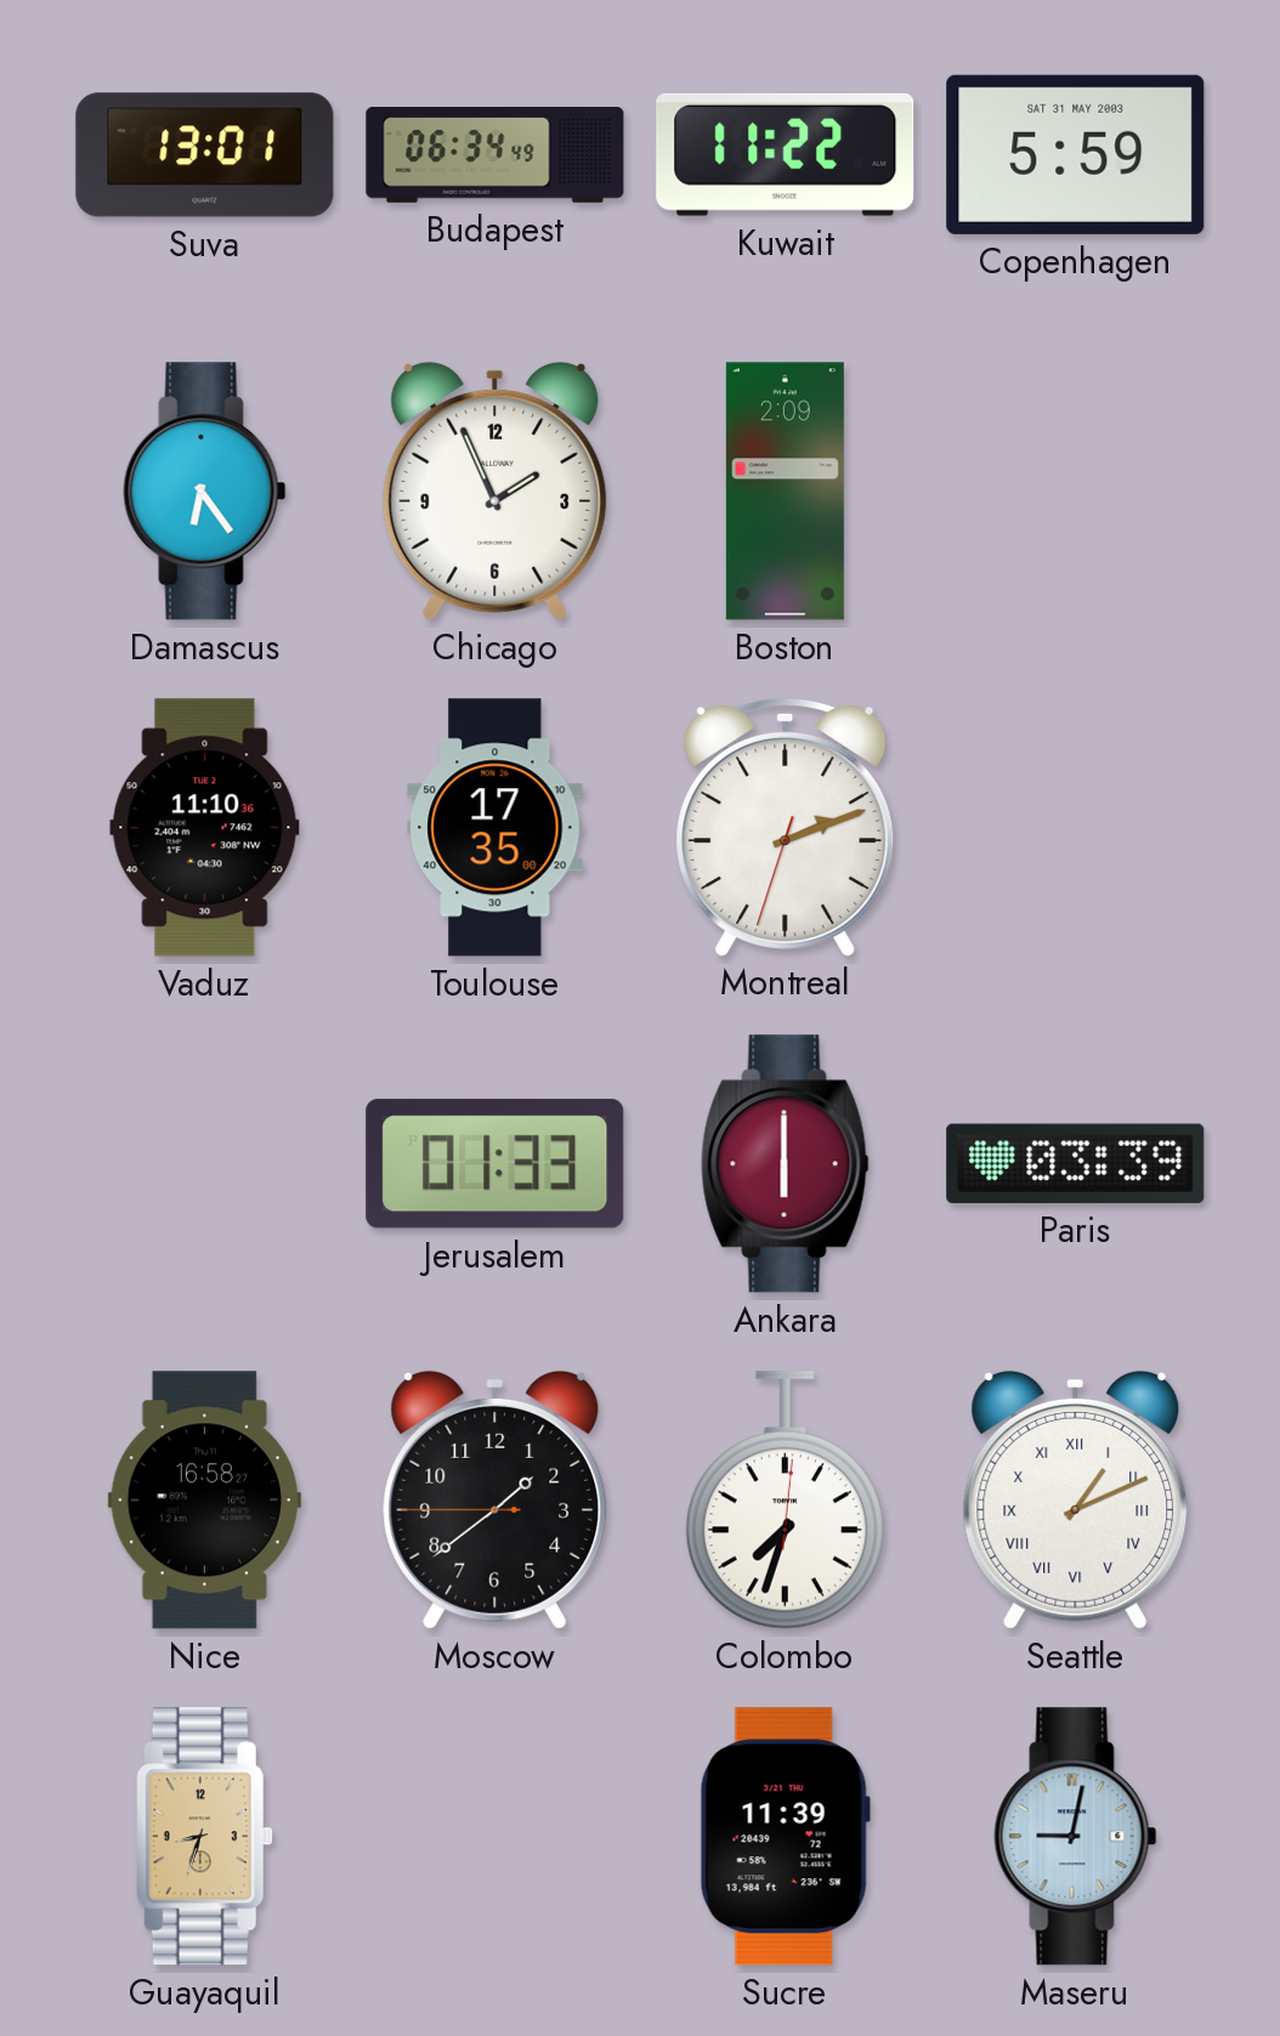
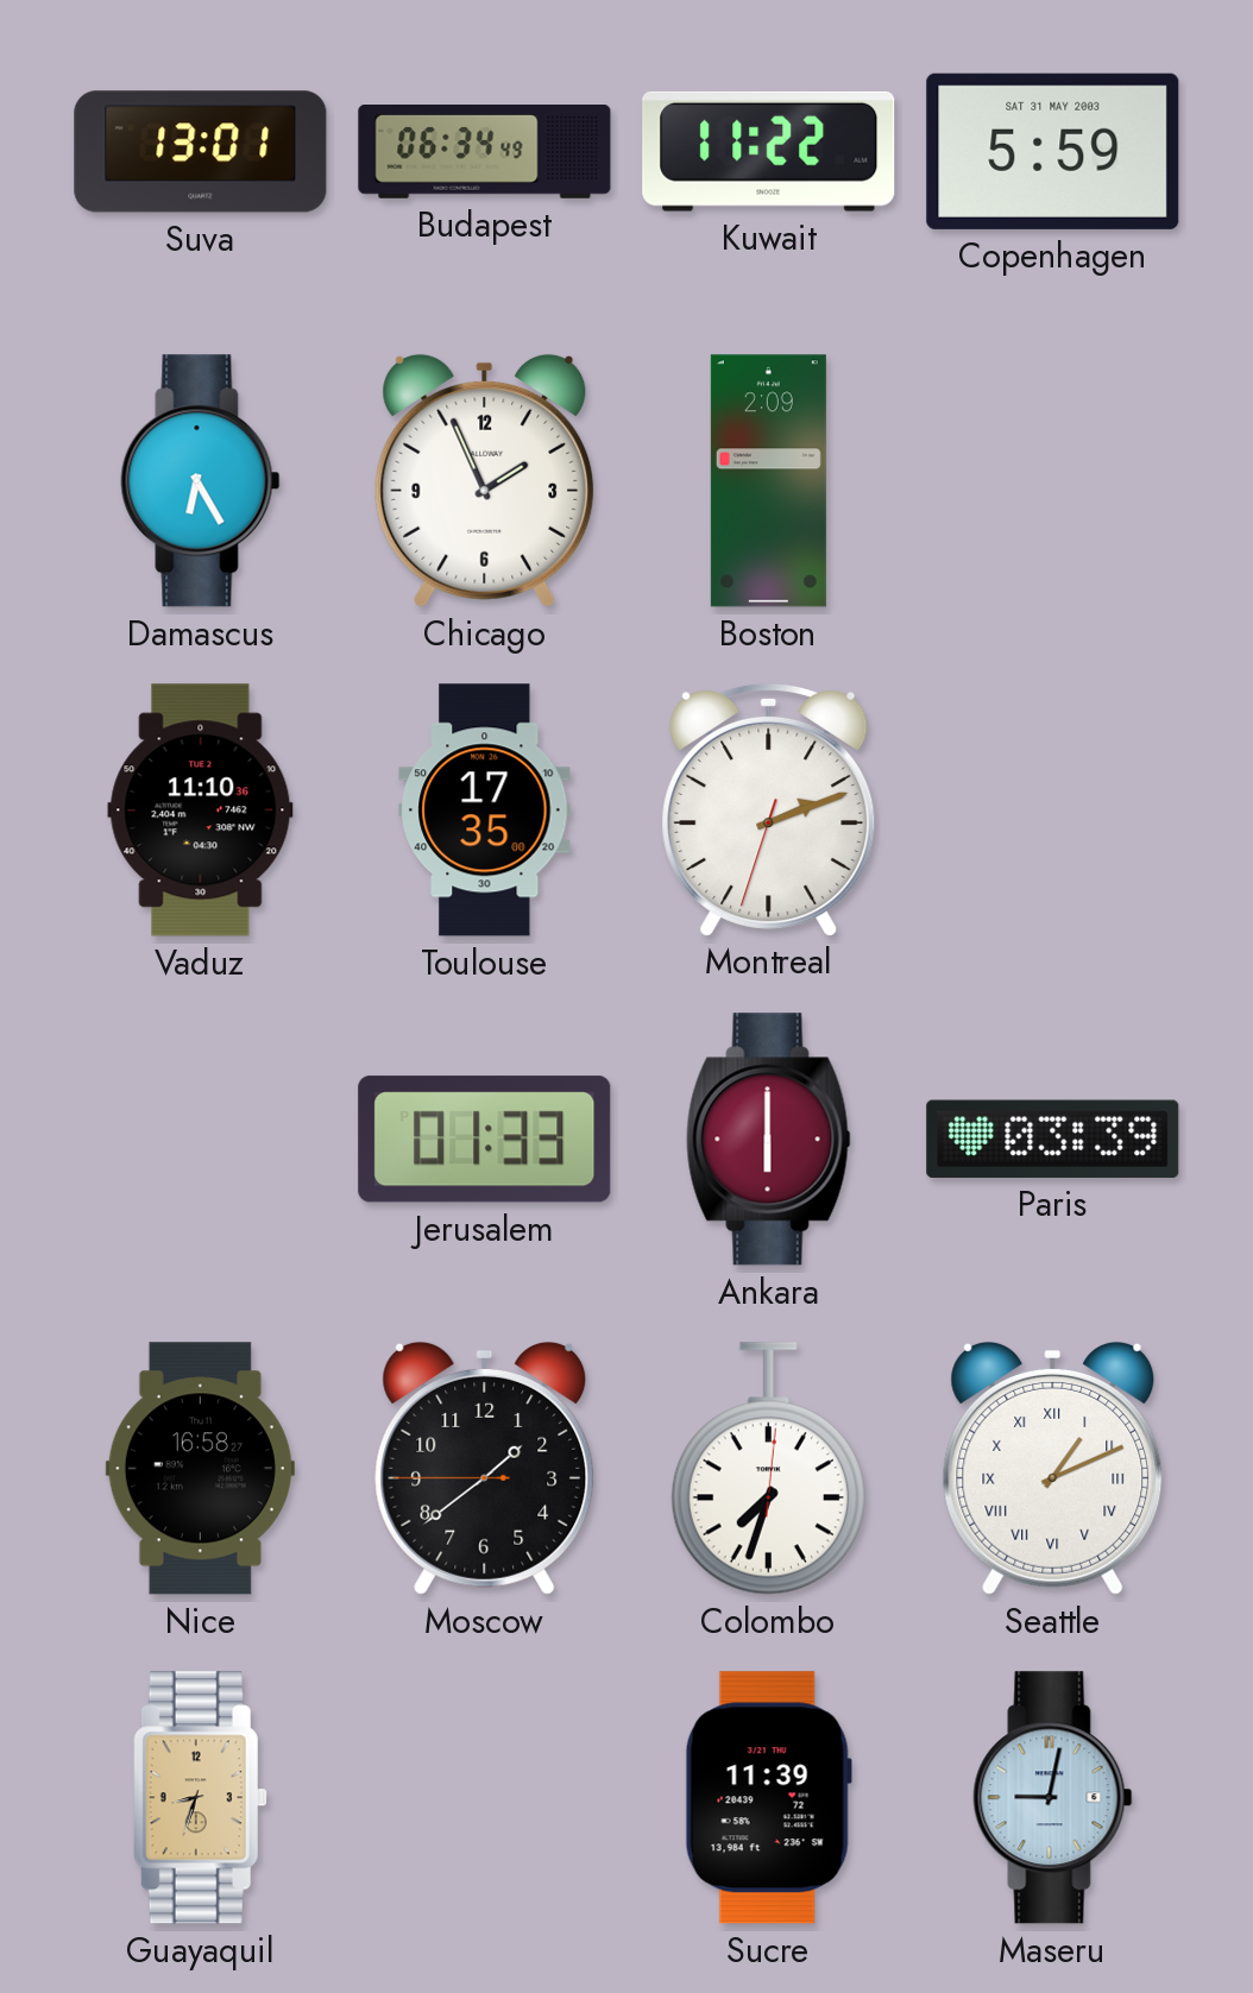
Damascus: 6:24 -> 6:25 (201, 481)
